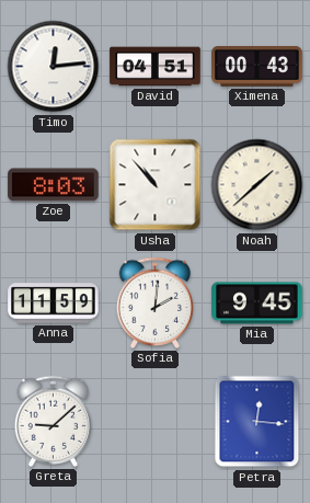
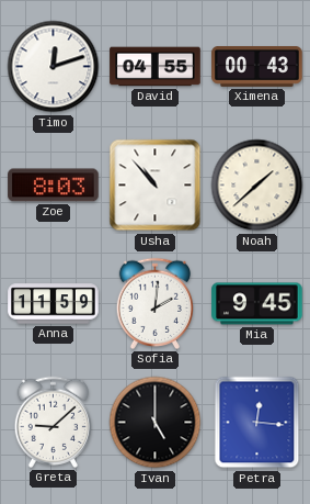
Timo: 12:14 -> 12:12 (54, 67)
David: 04:51 -> 04:55 (156, 67)
Ivan: none -> 5:00 (156, 423)
